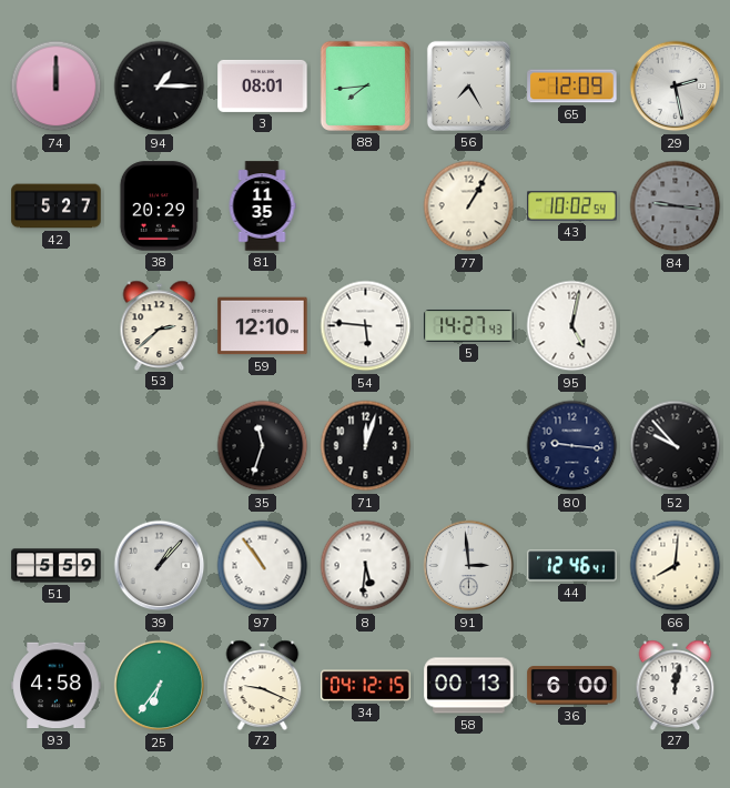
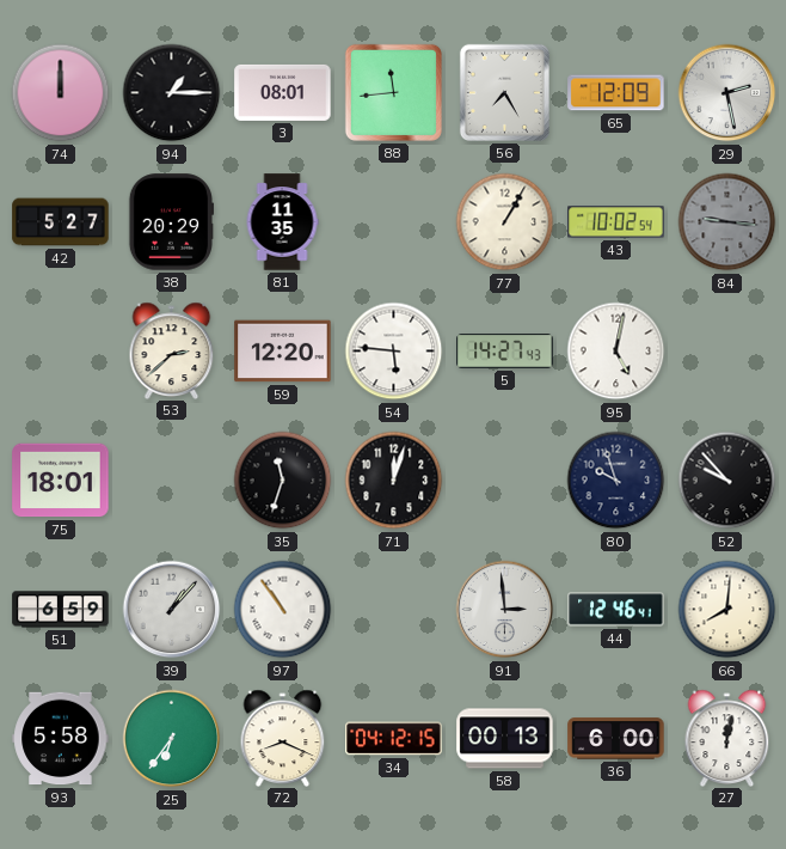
88: 7:44 -> 11:44 (393, 92)
59: 12:10 -> 12:20 (283, 352)
75: none -> 18:01 (61, 481)
80: 9:16 -> 9:57 (616, 481)
51: 5:59 -> 6:59 (61, 610)
8: 5:31 -> none (366, 566)
93: 4:58 -> 5:58 (61, 739)
72: 9:19 -> 8:19 (283, 738)
